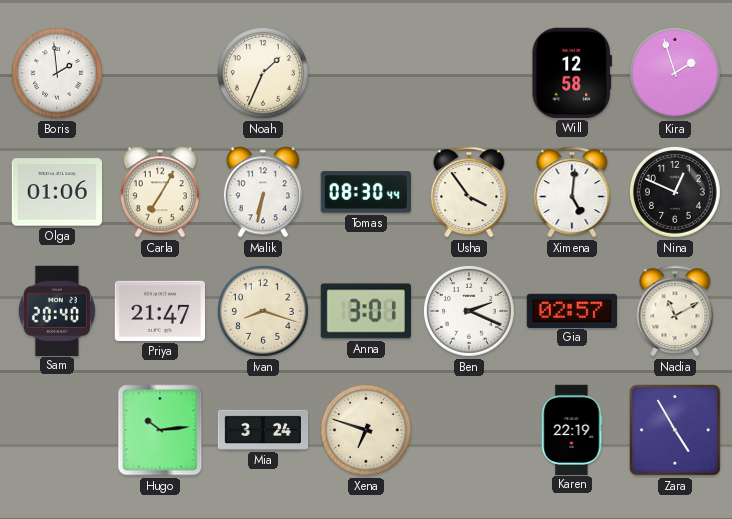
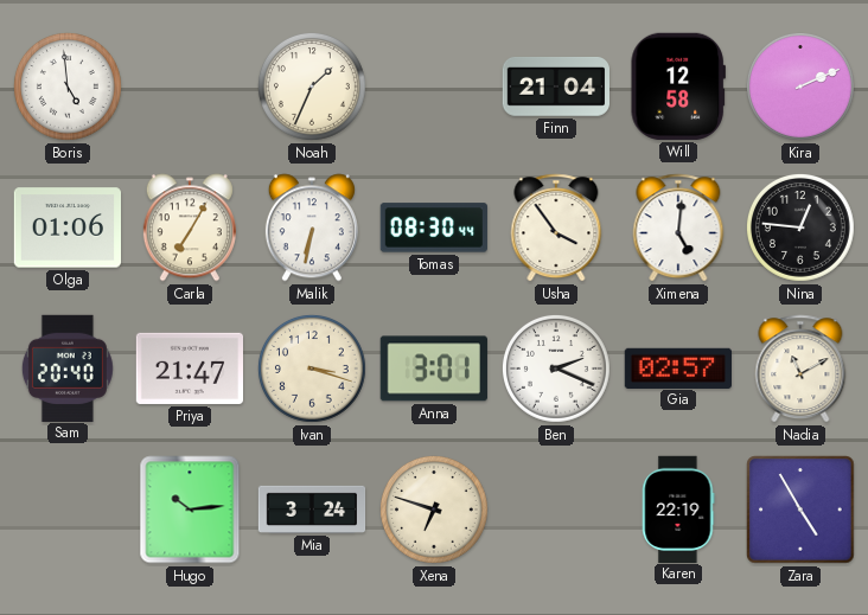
Boris: 1:59 -> 4:59 (69, 88)
Finn: none -> 21:04 (555, 88)
Kira: 1:57 -> 2:11 (802, 88)
Nina: 12:49 -> 12:46 (802, 229)
Ivan: 8:18 -> 3:18 (313, 370)
